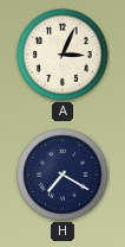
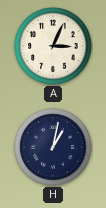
H: 7:20 -> 1:02 (53, 147)
